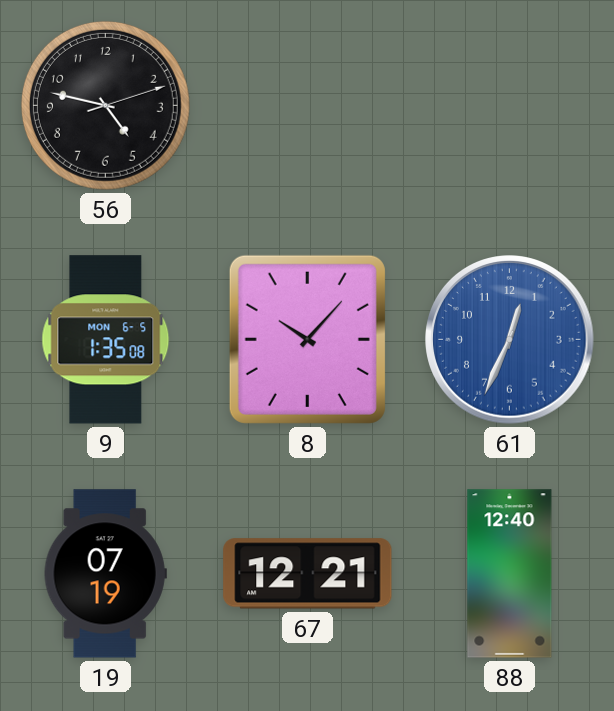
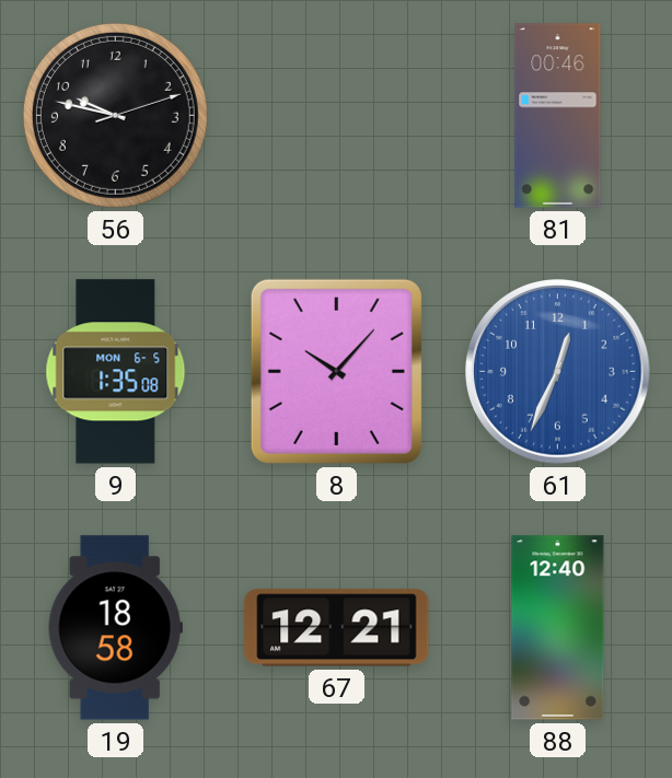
56: 4:47 -> 9:47 (115, 115)
81: none -> 00:46 (558, 116)
19: 07:19 -> 18:58 (115, 628)
